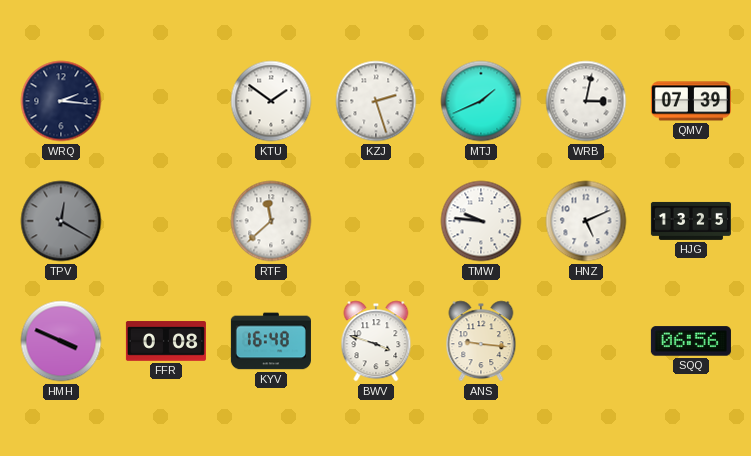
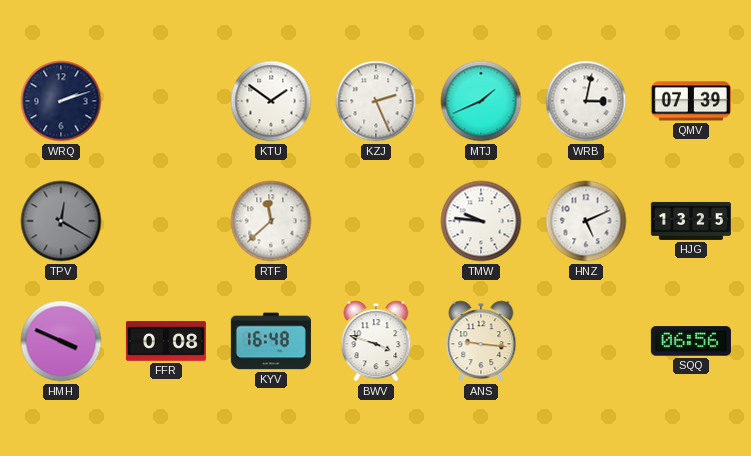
WRQ: 2:16 -> 2:12 (61, 101)
KZJ: 2:27 -> 2:26 (376, 101)
